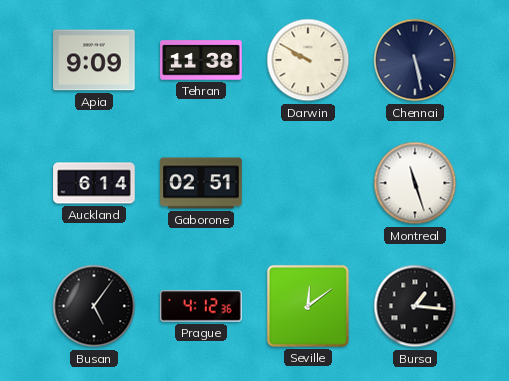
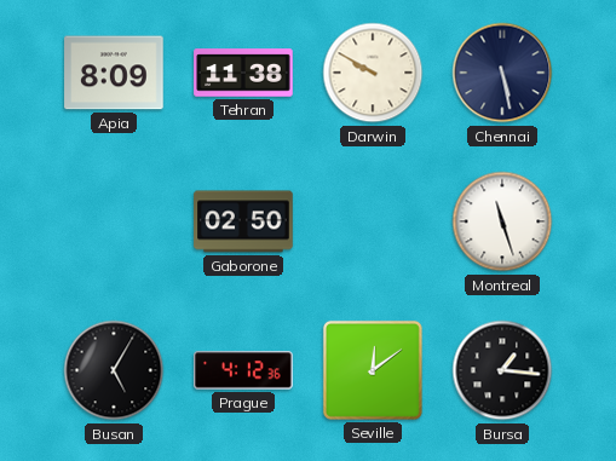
Apia: 9:09 -> 8:09 (114, 73)
Auckland: 6:14 -> none (94, 183)
Gaborone: 02:51 -> 02:50 (243, 221)
Busan: 5:06 -> 5:05 (114, 370)
